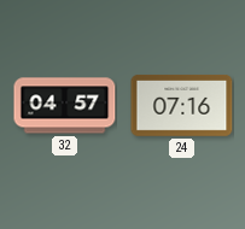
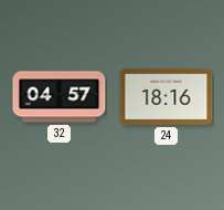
24: 07:16 -> 18:16 (167, 96)
